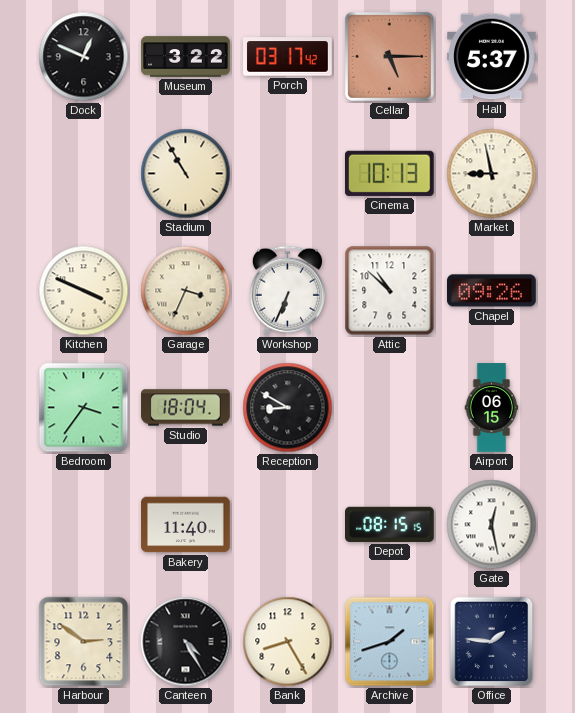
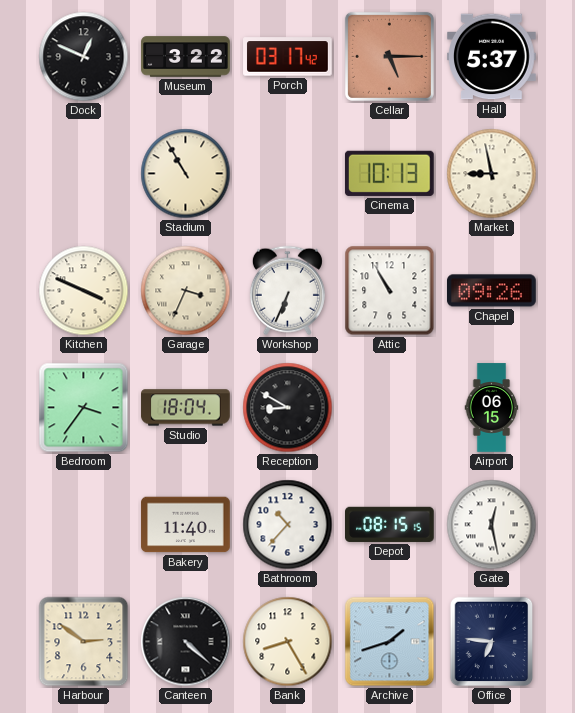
Attic: 10:52 -> 10:55 (390, 291)
Bathroom: none -> 10:37 (288, 525)
Canteen: 4:25 -> 4:22 (186, 642)
Office: 1:46 -> 6:46 (492, 642)
